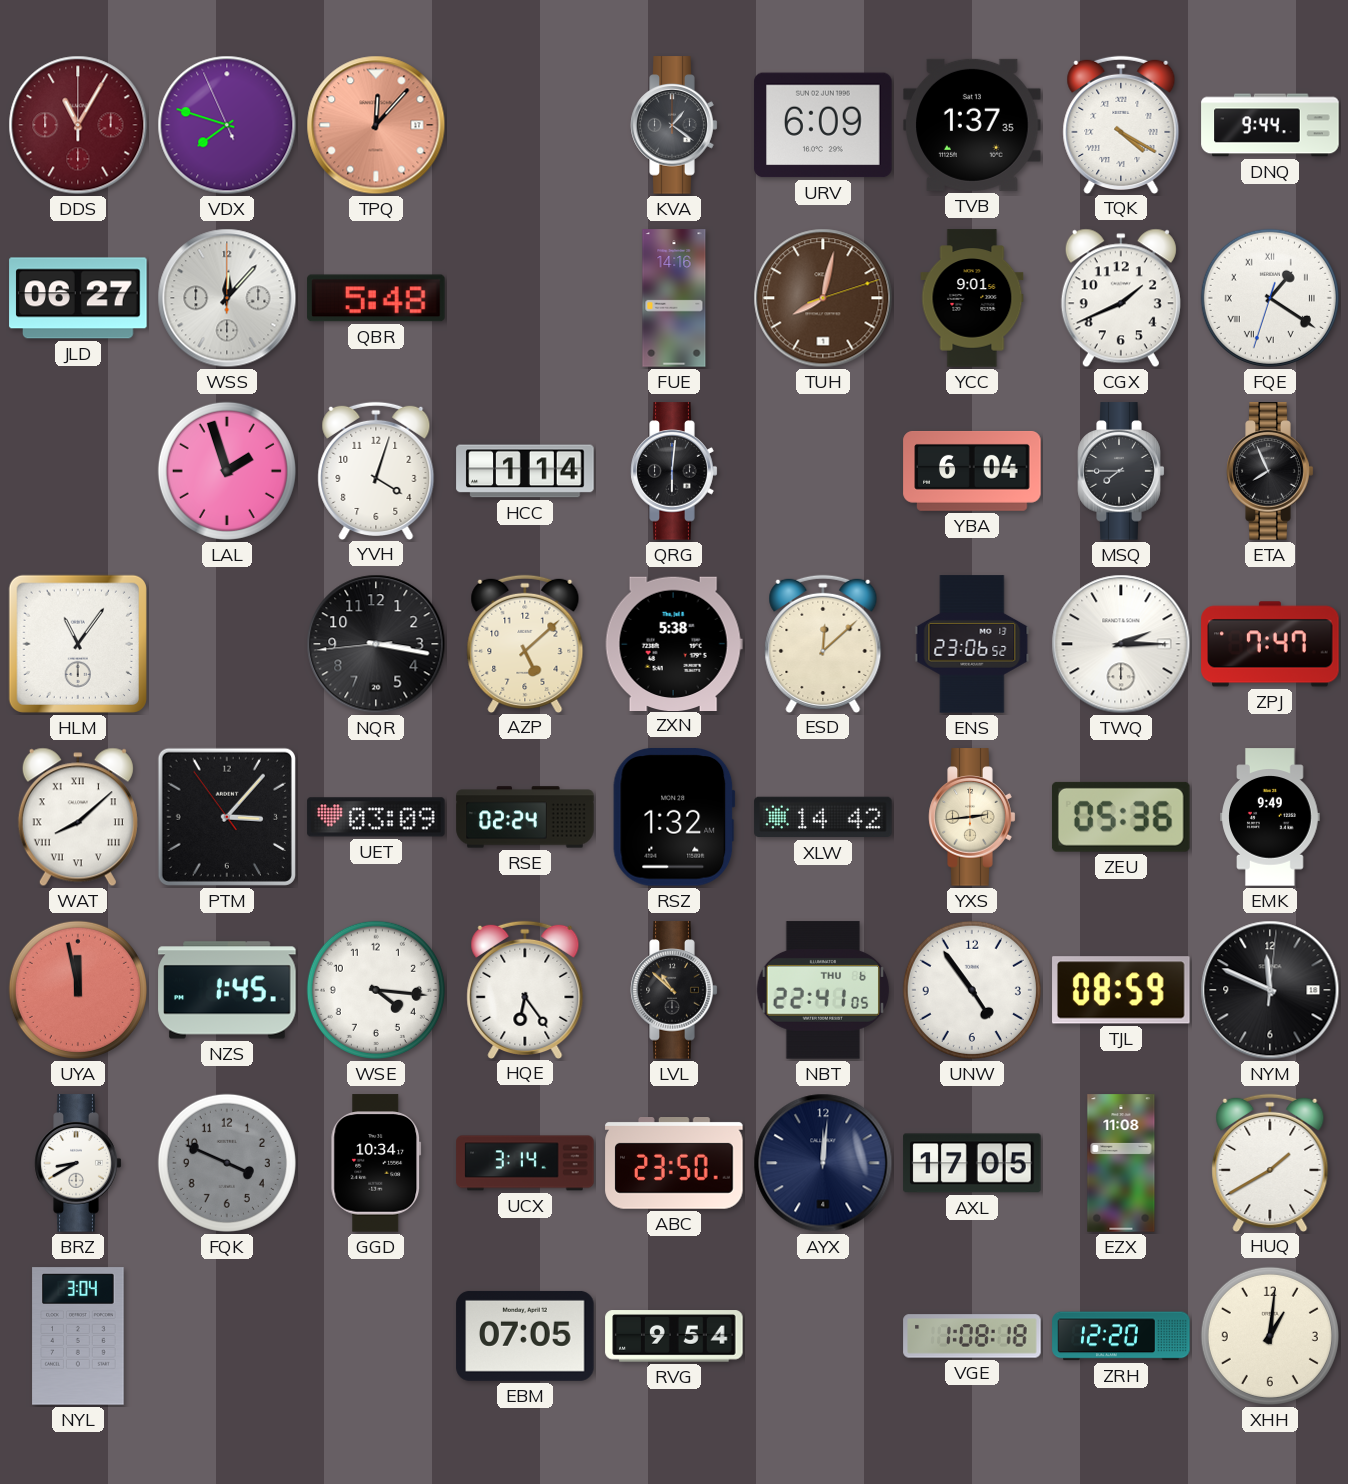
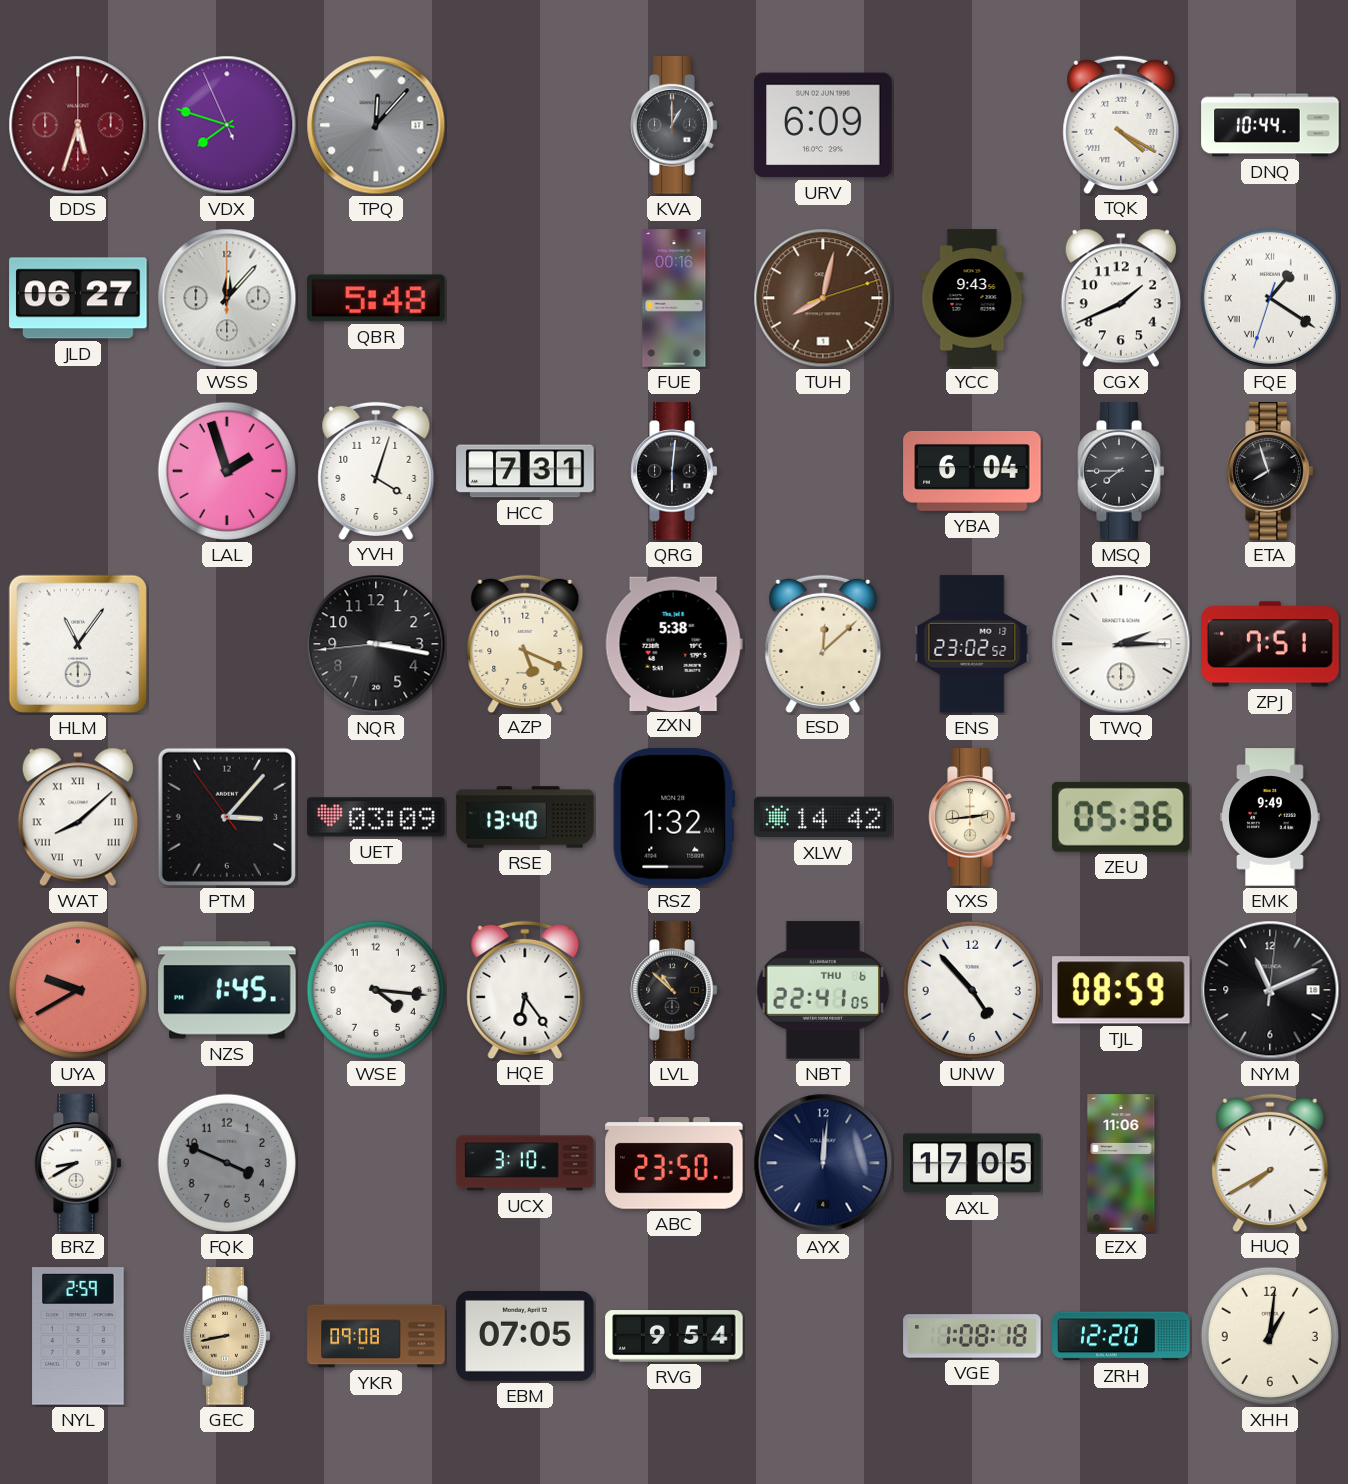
DDS: 11:05 -> 5:33 (78, 125)
TPQ dial: salmon -> grey (376, 125)
KVA: 1:21 -> 1:00 (674, 125)
TVB: 1:37 -> none (972, 125)
DNQ: 9:44 -> 10:44 (1270, 125)
FUE: 14:16 -> 00:16 (674, 298)
YCC: 9:01 -> 9:43 (972, 298)
HCC: 1:14 -> 7:31 (525, 471)
ETA: 7:56 -> 7:57 (1270, 471)
AZP: 5:08 -> 5:19 (525, 643)
ENS: 23:06 -> 23:02 (972, 644)
ZPJ: 7:47 -> 7:51 (1270, 644)
RSE: 02:24 -> 13:40 (525, 817)
UYA: 11:58 -> 9:40 (78, 990)
UNW: 4:54 -> 4:53 (972, 990)
NYM: 11:49 -> 11:11 (1270, 990)
GGD: 10:34 -> none (376, 1163)
UCX: 3:14 -> 3:10 (525, 1163)
EZX: 11:08 -> 11:06 (1121, 1163)
HUQ: 1:40 -> 7:40 (1270, 1162)
NYL: 3:04 -> 2:59 (78, 1336)
GEC: none -> 8:43 (227, 1336)
YKR: none -> 09:08 (376, 1336)
